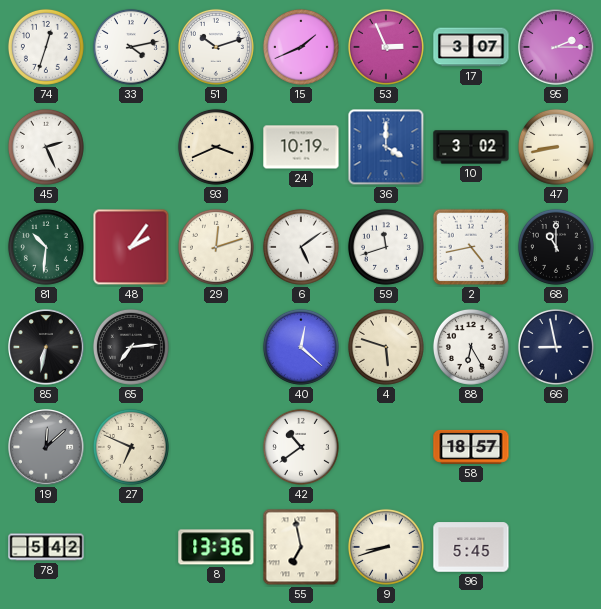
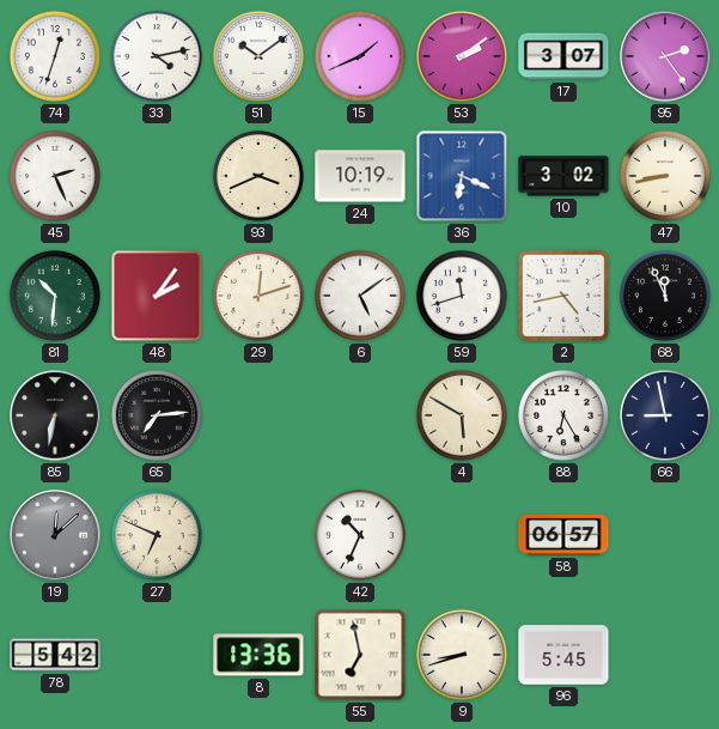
51: 10:12 -> 10:09 (258, 56)
53: 2:56 -> 2:09 (462, 56)
95: 2:15 -> 2:24 (665, 56)
36: 4:00 -> 6:19 (462, 176)
68: 11:00 -> 11:56 (665, 296)
40: 12:22 -> none (301, 347)
4: 5:48 -> 5:50 (462, 415)
42: 10:39 -> 10:34 (360, 535)
58: 18:57 -> 06:57 (563, 535)
